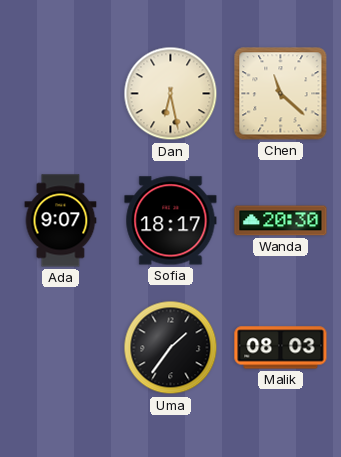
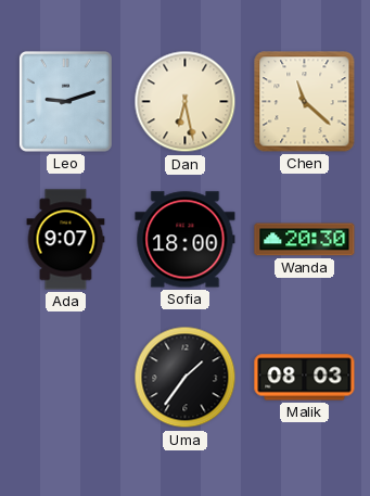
Leo: none -> 9:12 (65, 101)
Sofia: 18:17 -> 18:00 (186, 240)
